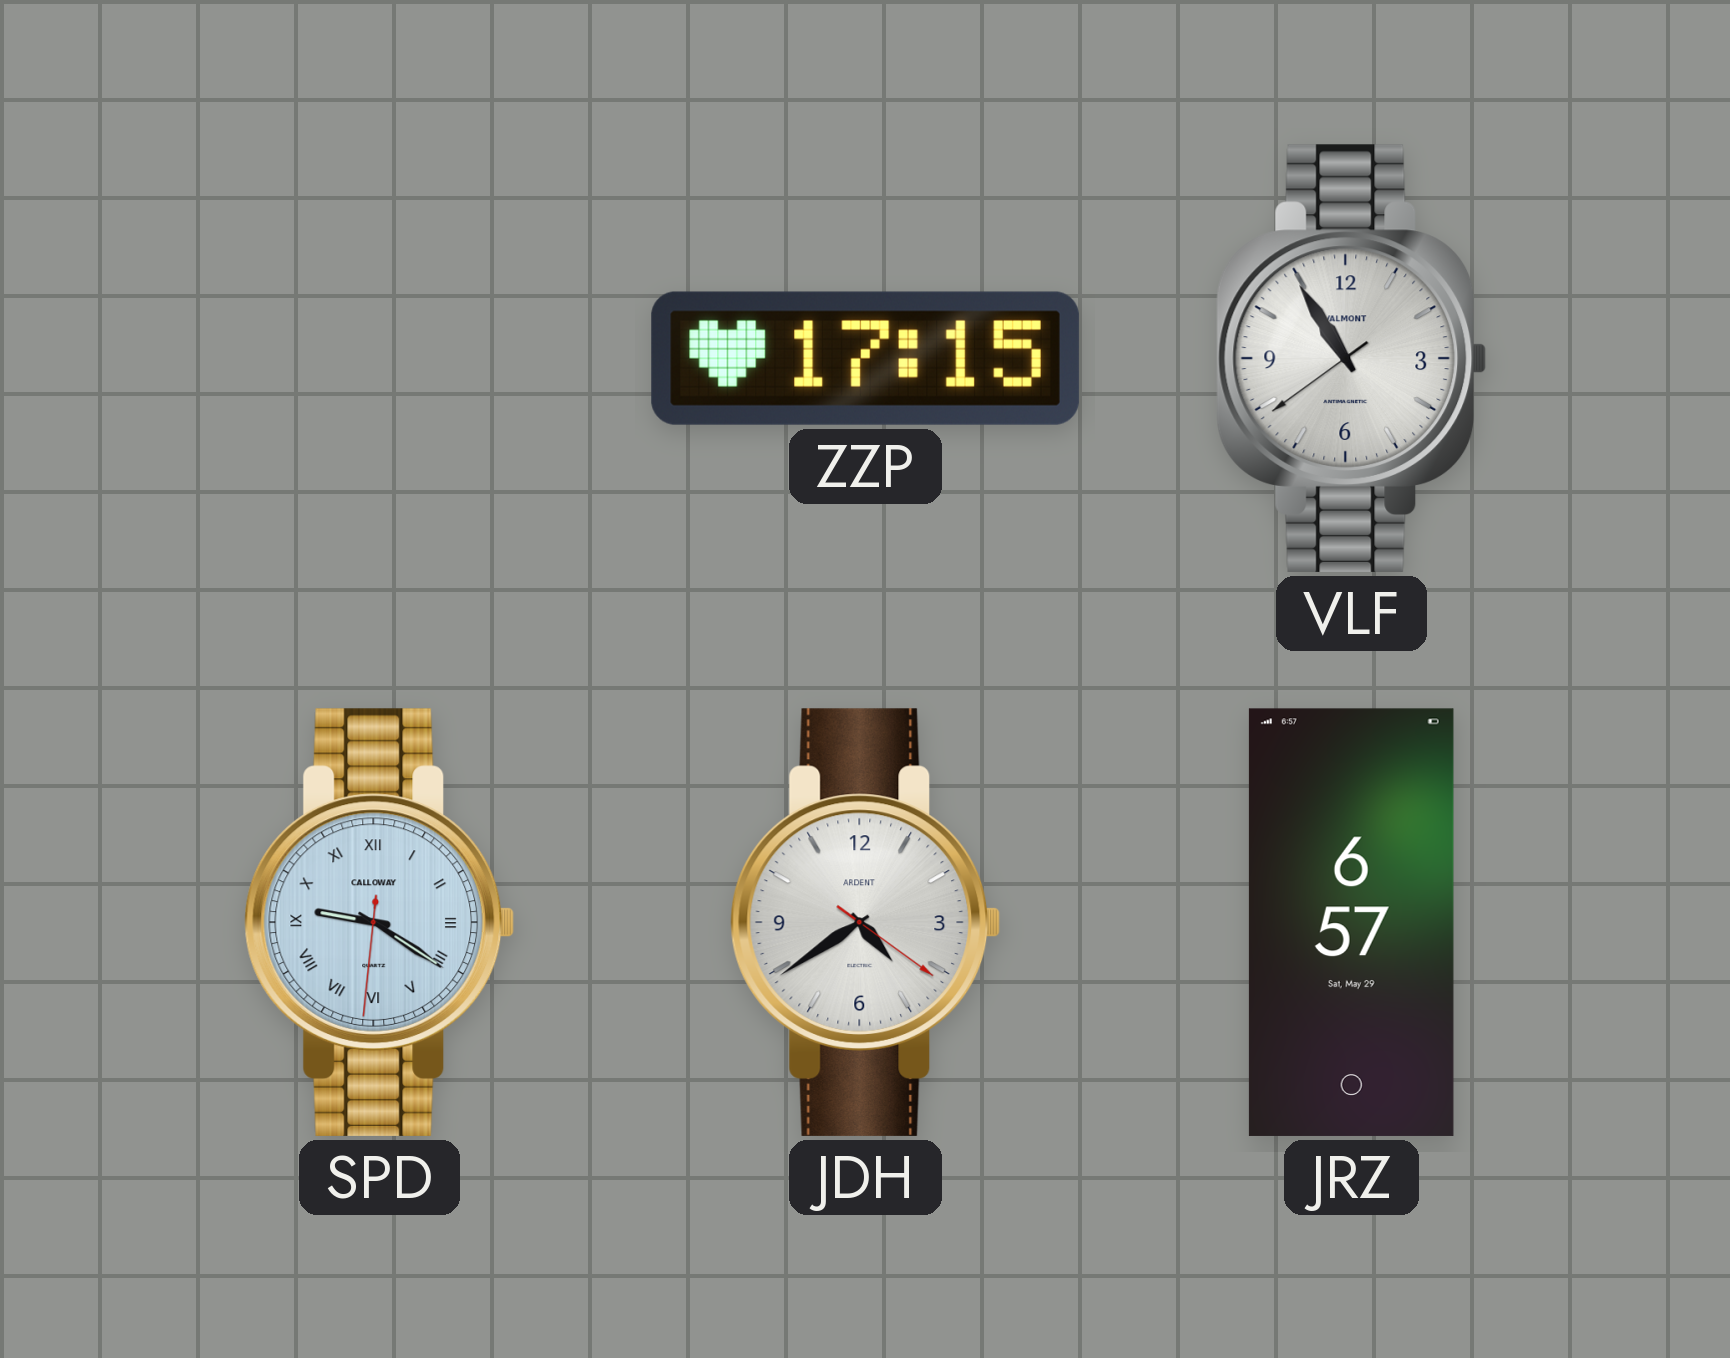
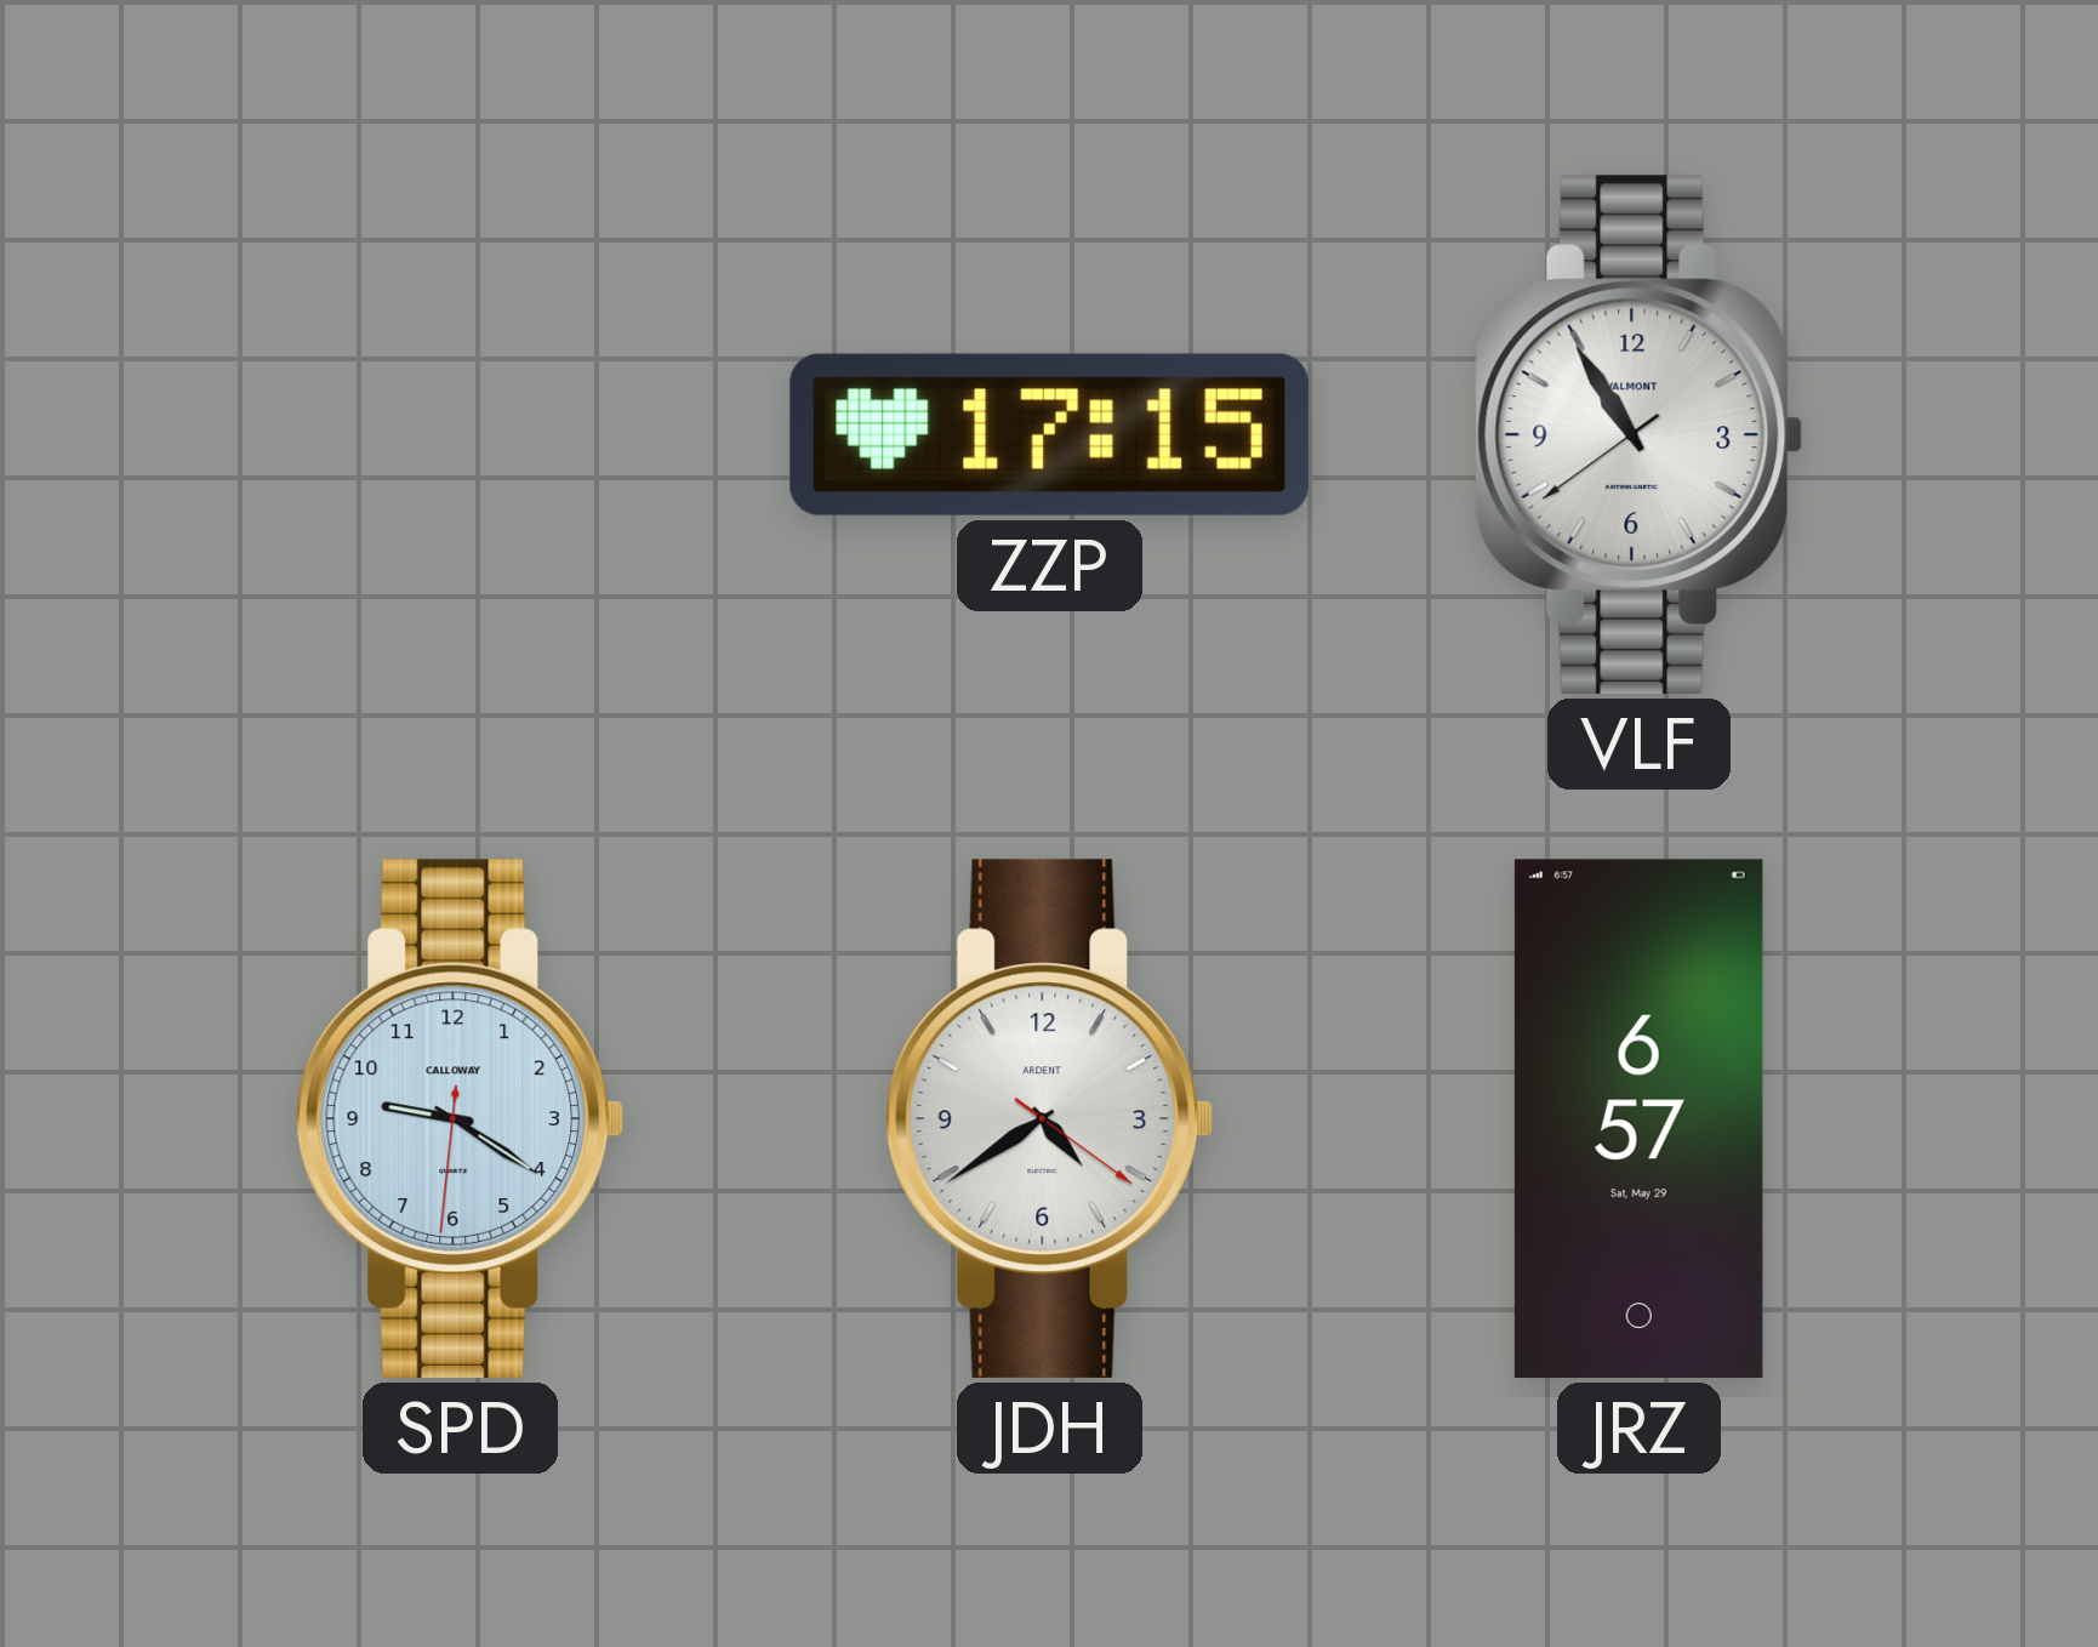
SPD numerals: Roman -> Arabic (461, 1118)
